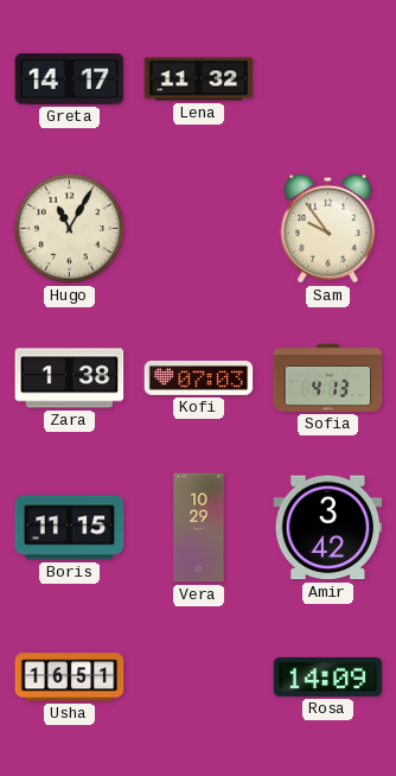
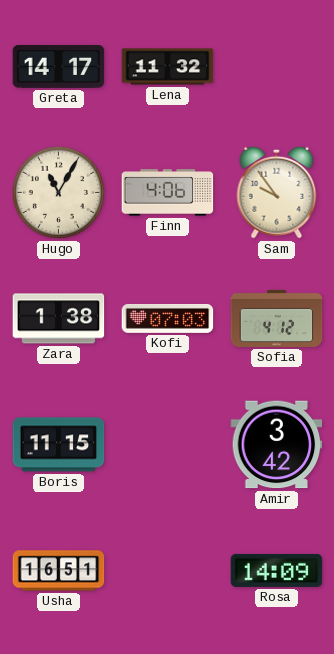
Finn: none -> 4:06 (168, 193)
Sofia: 4:13 -> 4:12 (277, 318)
Vera: 10:29 -> none (199, 528)
